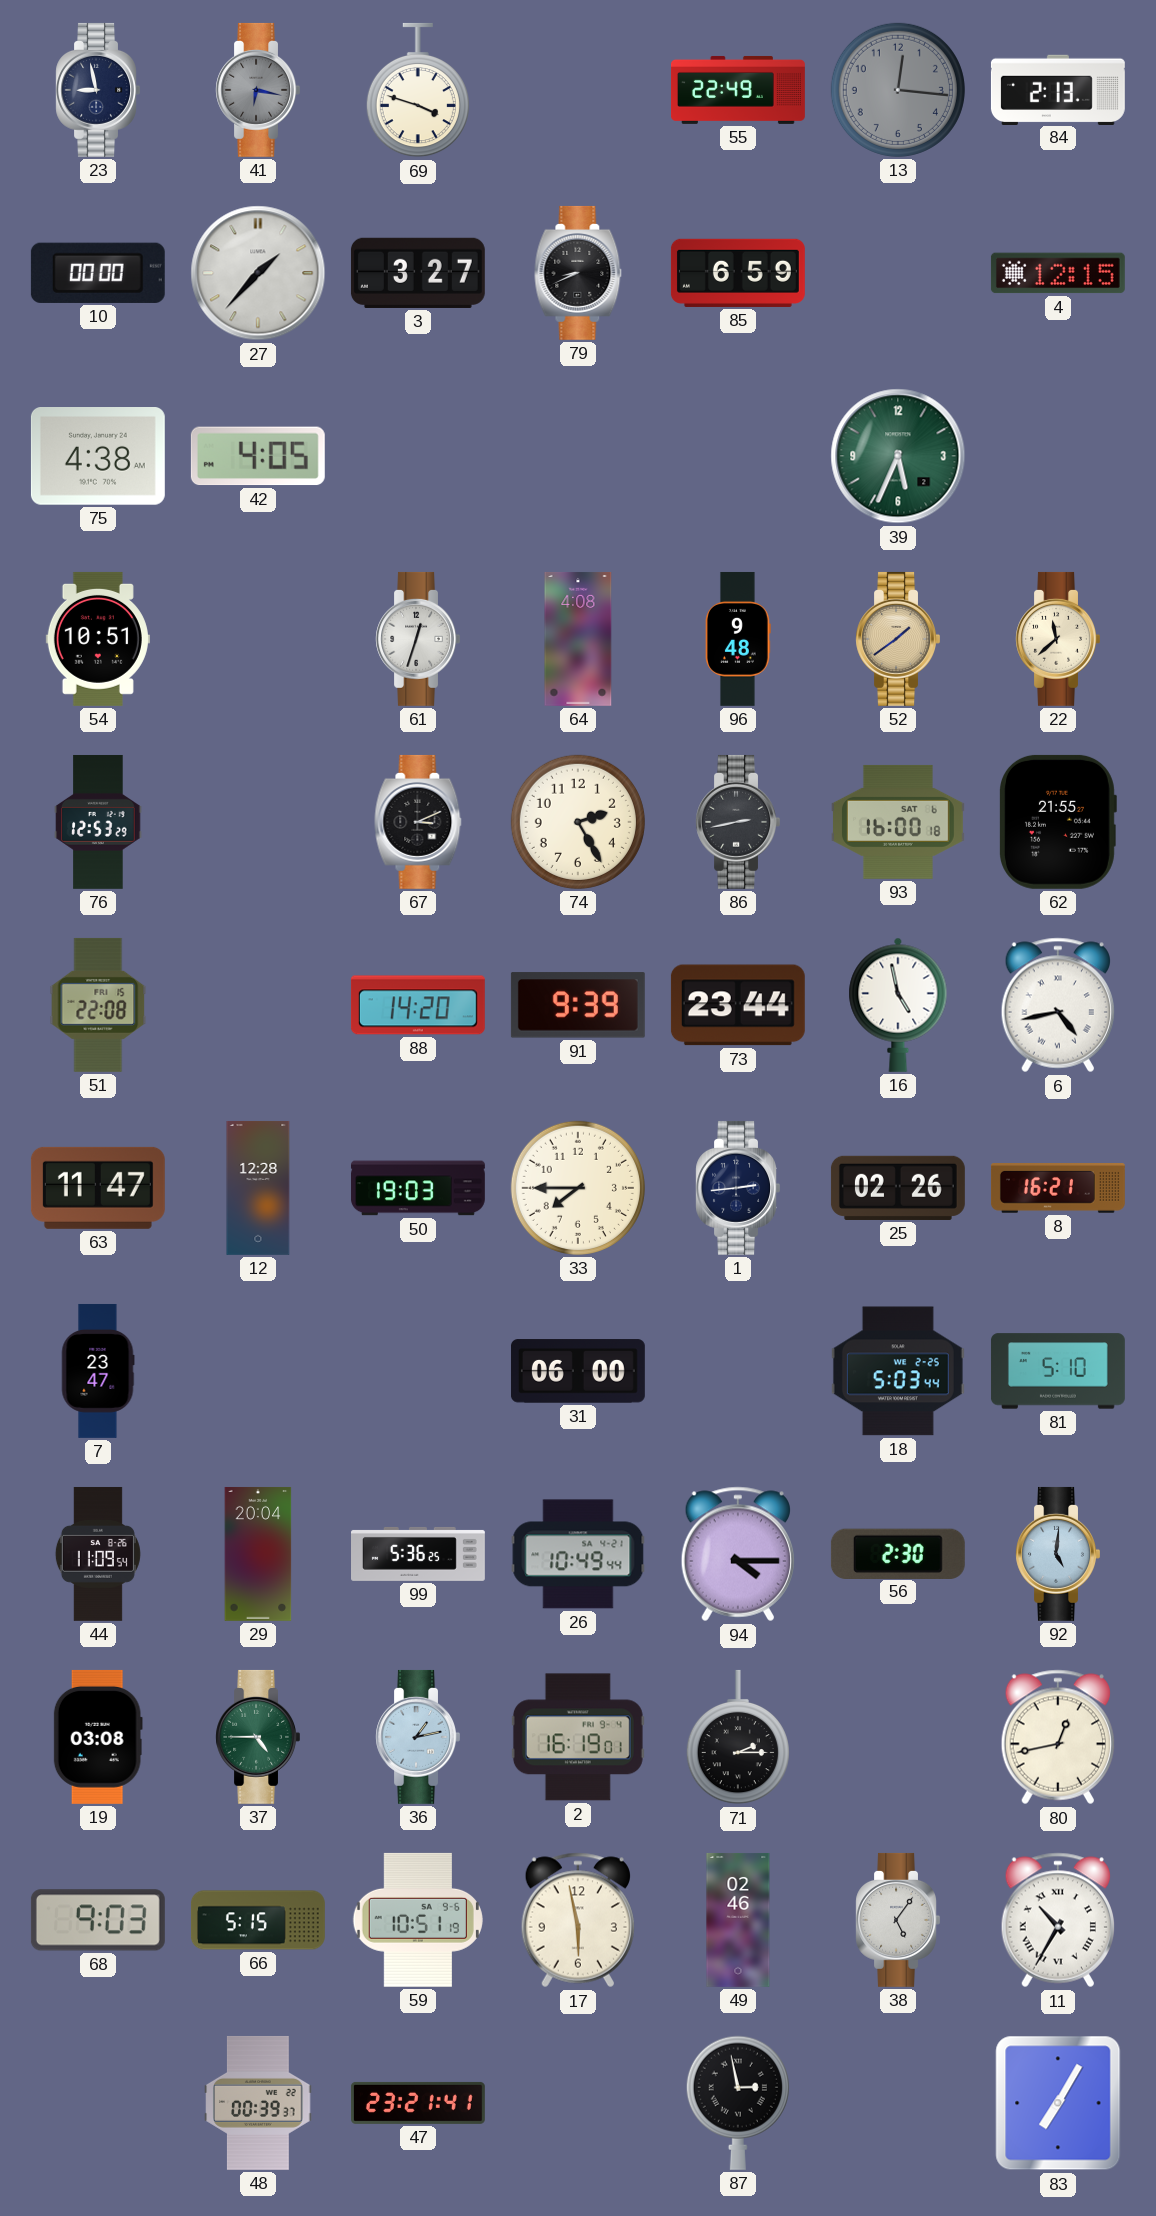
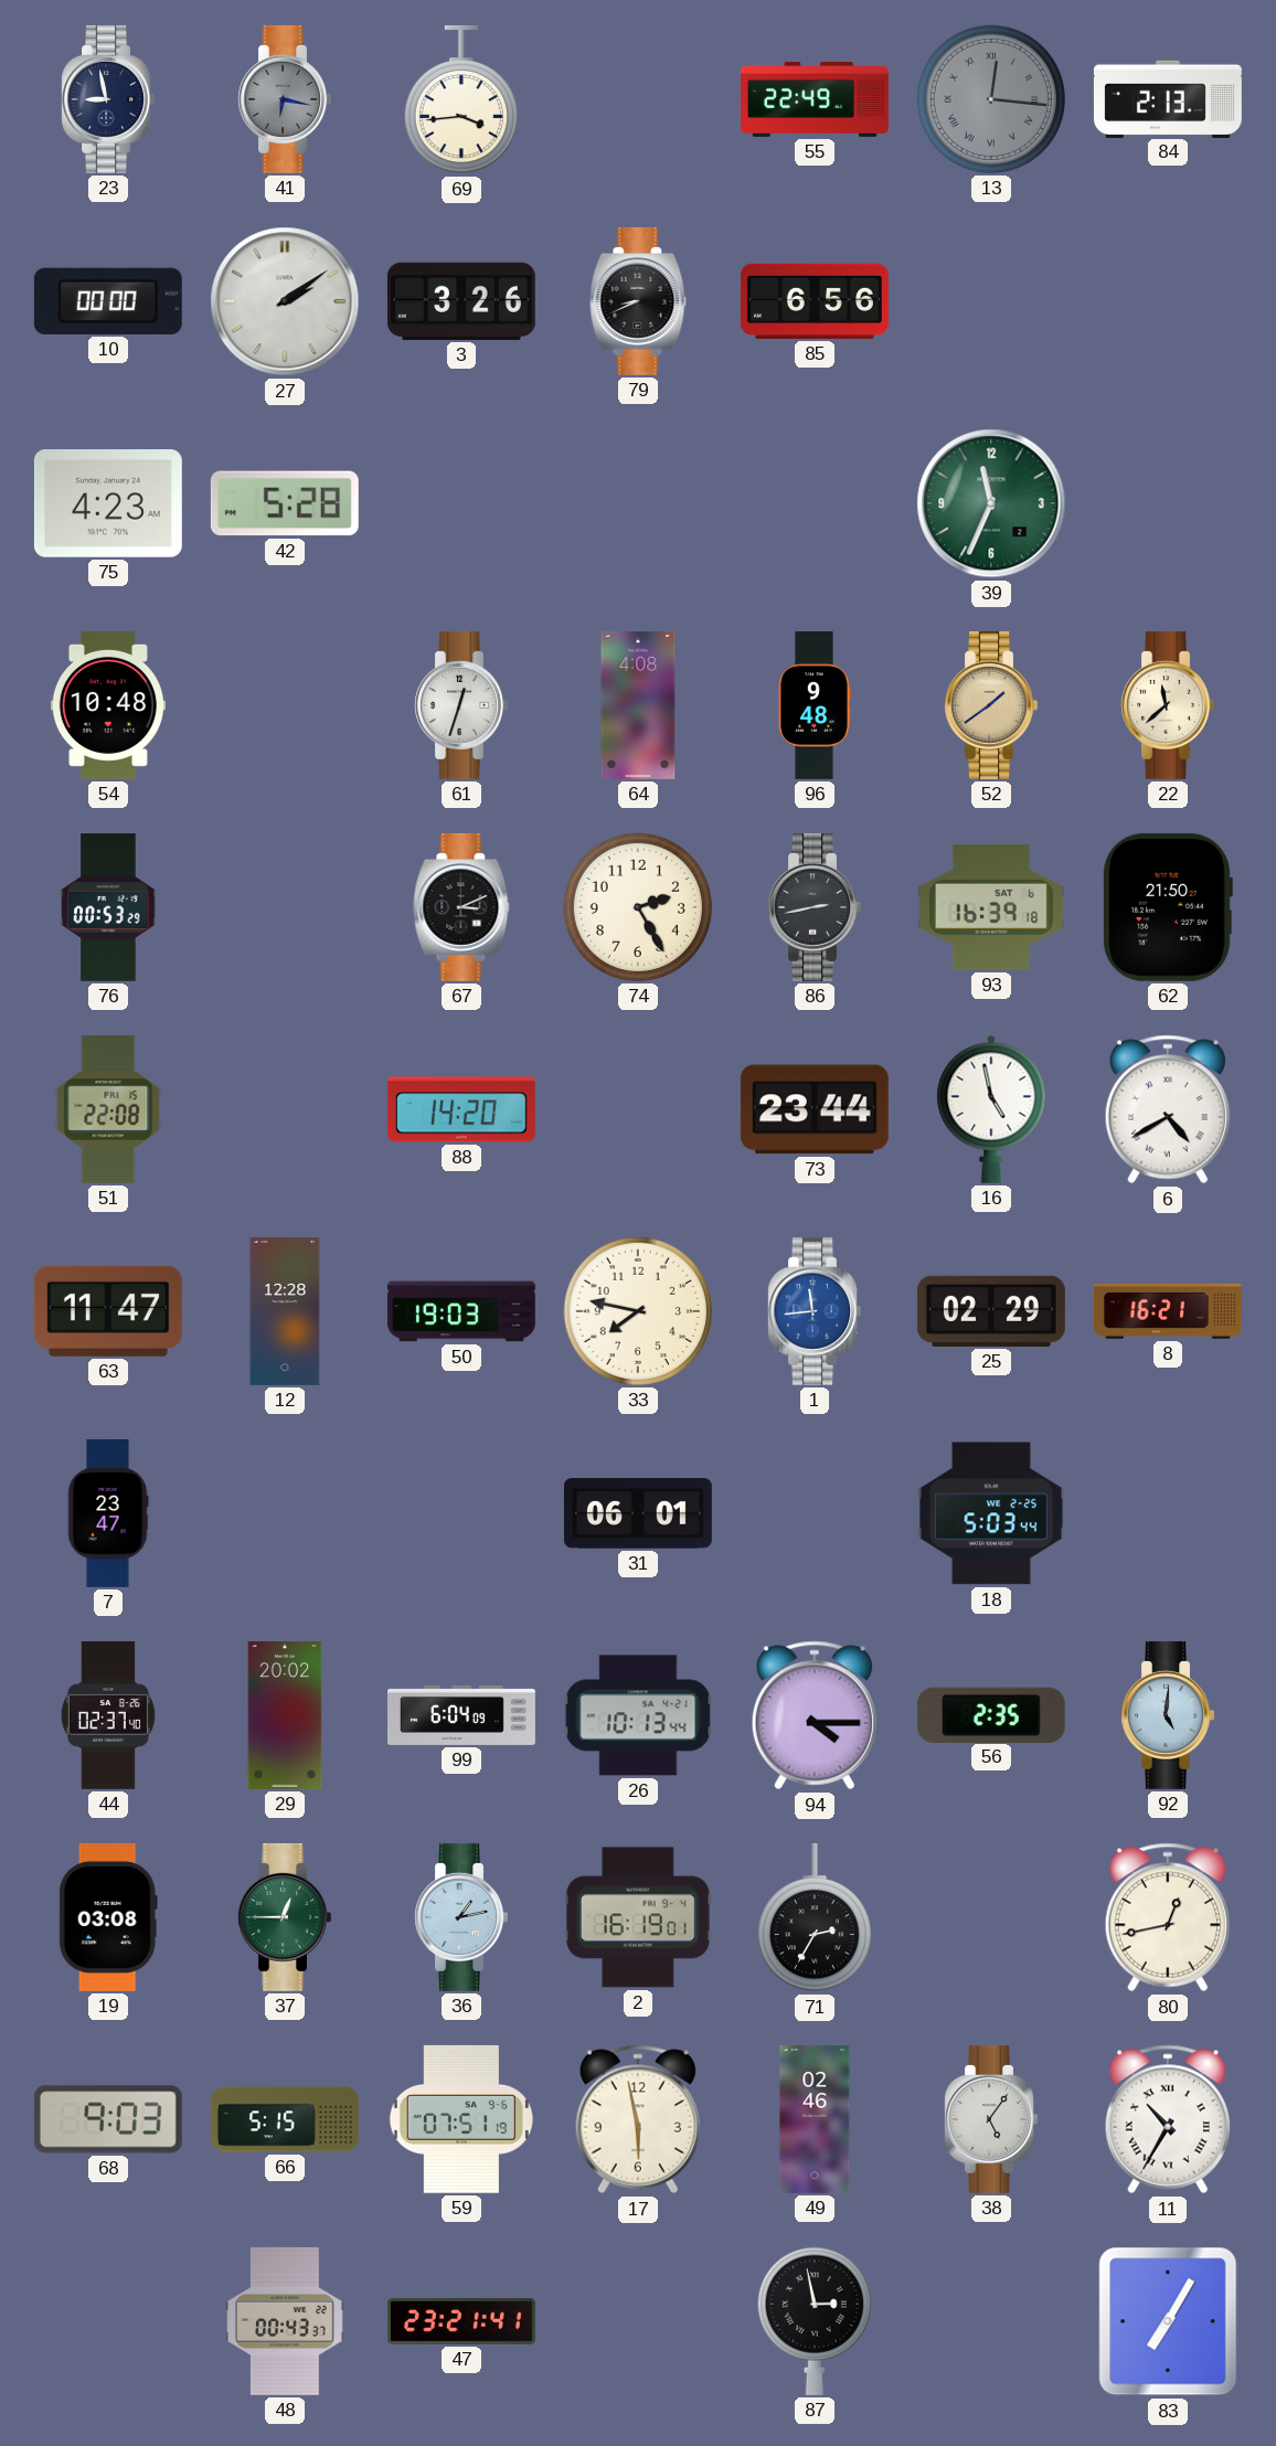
69: 3:48 -> 3:44 (461, 99)
13 numerals: Arabic -> Roman (991, 99)
27: 1:37 -> 2:09 (285, 301)
3: 3:27 -> 3:26 (461, 301)
85: 6:59 -> 6:56 (815, 301)
4: 12:15 -> none (1058, 273)
75: 4:38 -> 4:23 (108, 504)
42: 4:05 -> 5:28 (285, 503)
39: 5:34 -> 11:34 (991, 503)
54: 10:51 -> 10:48 (108, 705)
76: 12:53 -> 00:53 (108, 907)
93: 16:00 -> 16:39 (991, 907)
62: 21:55 -> 21:50 (1168, 907)
91: 9:39 -> none (578, 1005)
6: 4:43 -> 4:40 (1167, 1109)
33: 7:45 -> 7:47 (638, 1311)
1: 2:44 -> 11:44 (814, 1311)
1 dial: navy -> blue (814, 1311)
25: 02:26 -> 02:29 (991, 1311)
31: 06:00 -> 06:01 (638, 1513)
81: 5:10 -> none (1058, 1371)
44: 11:09 -> 02:37 (108, 1715)
29: 20:04 -> 20:02 (285, 1715)
99: 5:36 -> 6:04 (462, 1715)
26: 10:49 -> 10:13 (638, 1715)
56: 2:30 -> 2:35 (991, 1714)
37: 4:45 -> 12:45 (284, 1917)
71: 2:15 -> 2:35 (815, 1917)
59: 10:51 -> 07:51 (461, 2119)
48: 00:39 -> 00:43 (285, 2321)
